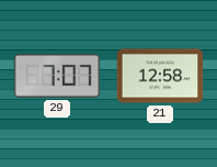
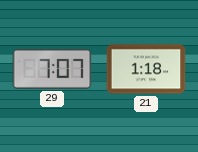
21: 12:58 -> 1:18 (146, 69)
